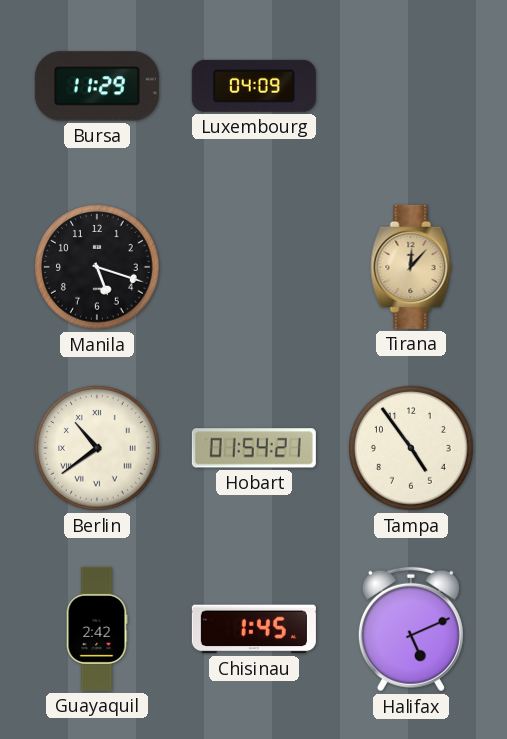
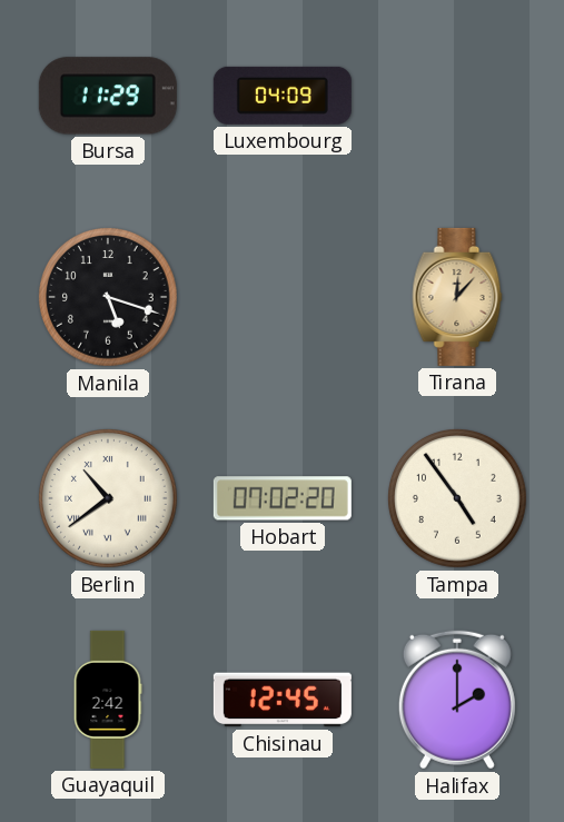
Hobart: 01:54 -> 07:02 (283, 498)
Chisinau: 1:45 -> 12:45 (283, 700)
Halifax: 5:11 -> 2:00 (457, 700)
